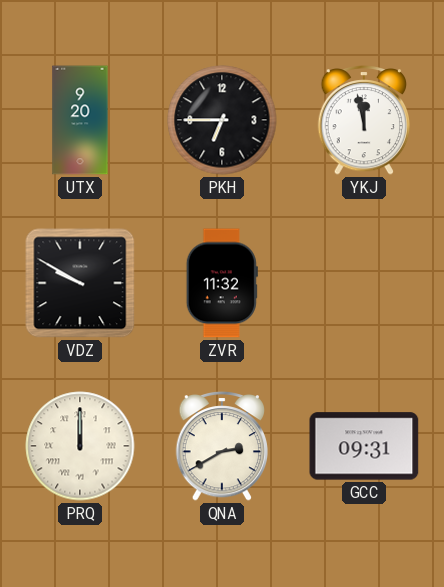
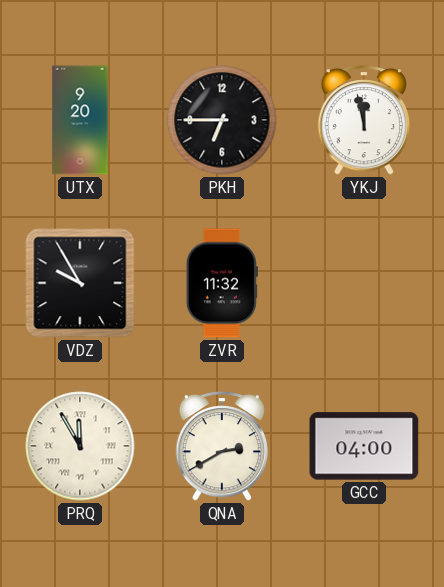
VDZ: 9:50 -> 9:55 (80, 283)
PRQ: 12:00 -> 11:55 (80, 446)
GCC: 09:31 -> 04:00 (364, 446)
